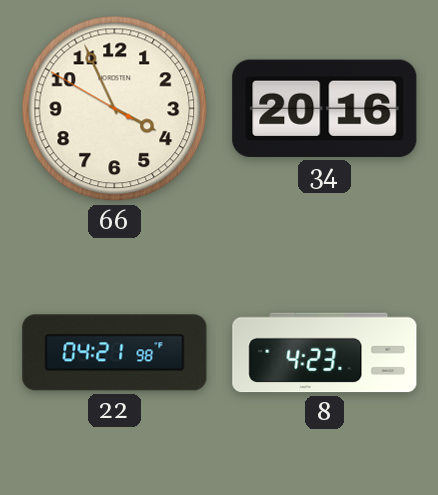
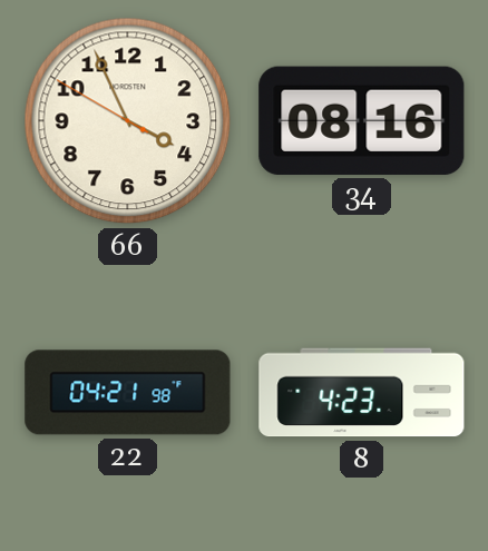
34: 20:16 -> 08:16 (362, 120)
